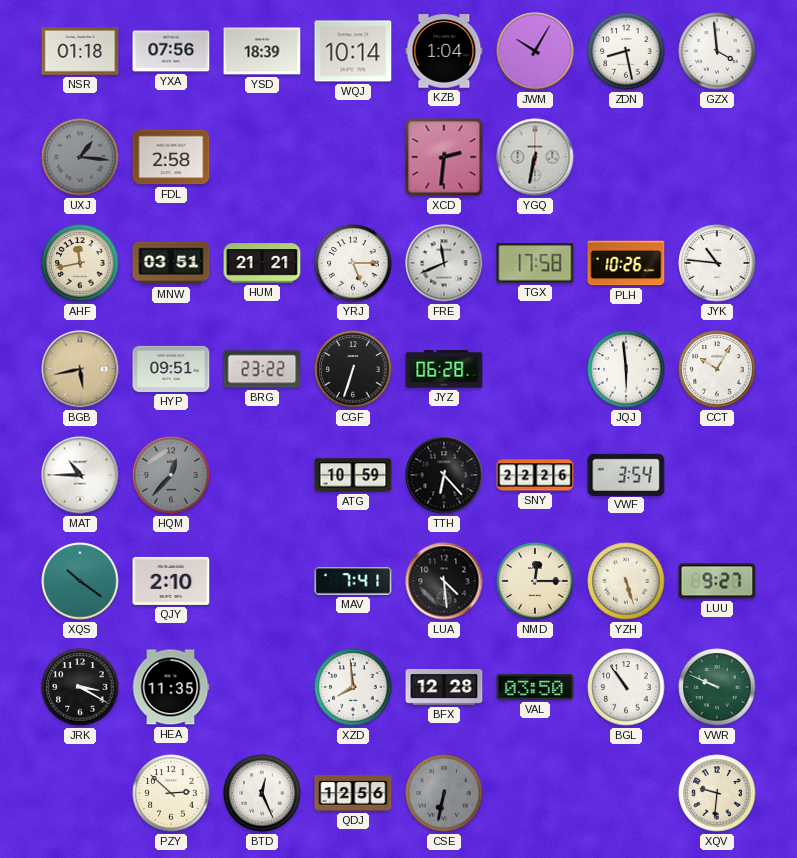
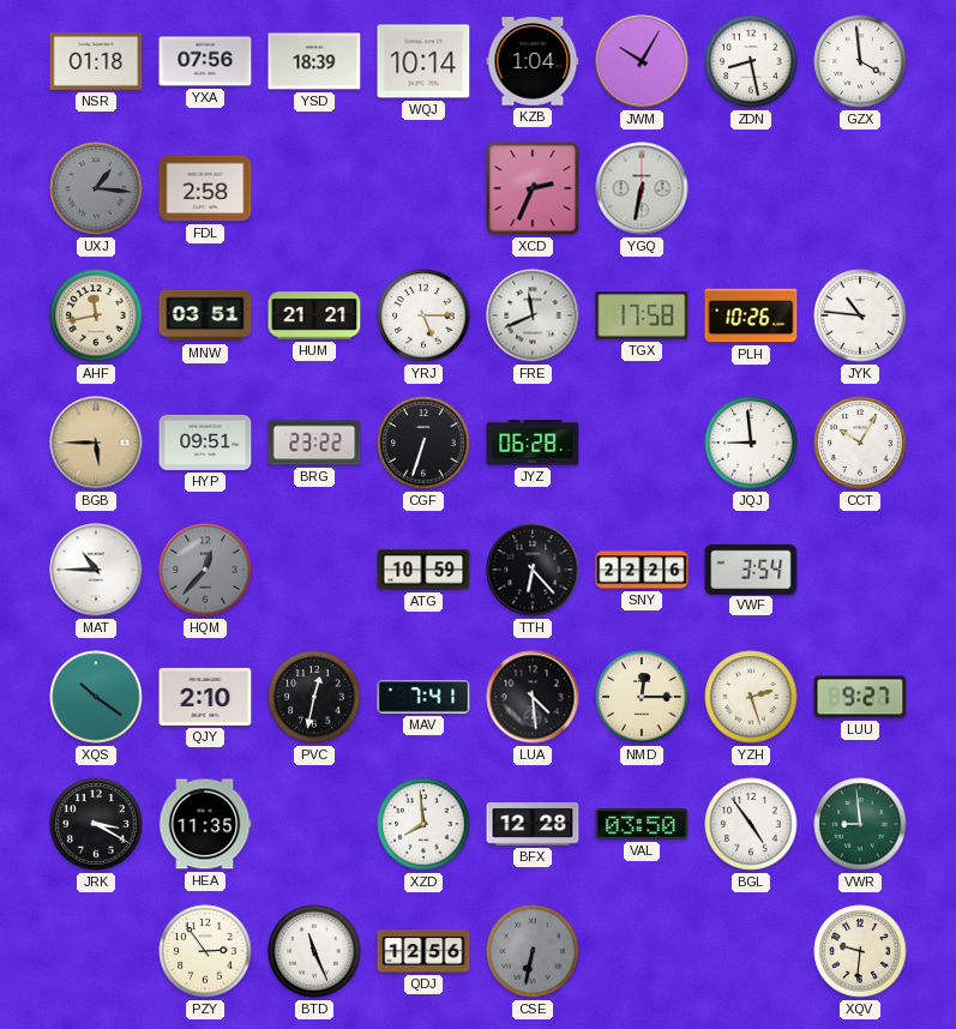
XCD: 2:31 -> 2:34 (533, 188)
BGB: 5:43 -> 5:45 (96, 443)
JQJ: 5:59 -> 8:59 (751, 443)
PVC: none -> 12:32 (314, 697)
YZH: 5:27 -> 2:27 (751, 697)
BGL: 10:54 -> 4:54 (751, 824)
VWR: 9:49 -> 8:59 (860, 824)
PZY: 2:52 -> 2:54 (205, 951)
BTD: 12:26 -> 11:26 (314, 951)
